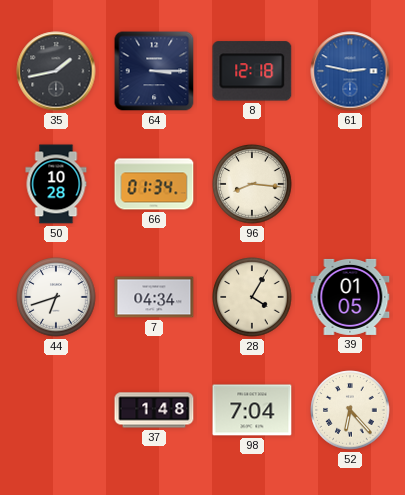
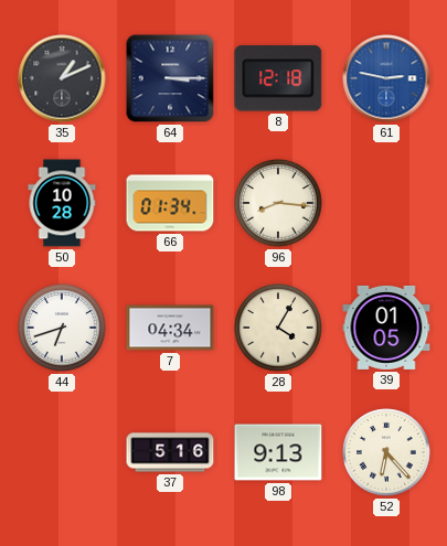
35: 1:43 -> 1:11 (62, 78)
37: 1:48 -> 5:16 (170, 452)
98: 7:04 -> 9:13 (278, 452)
